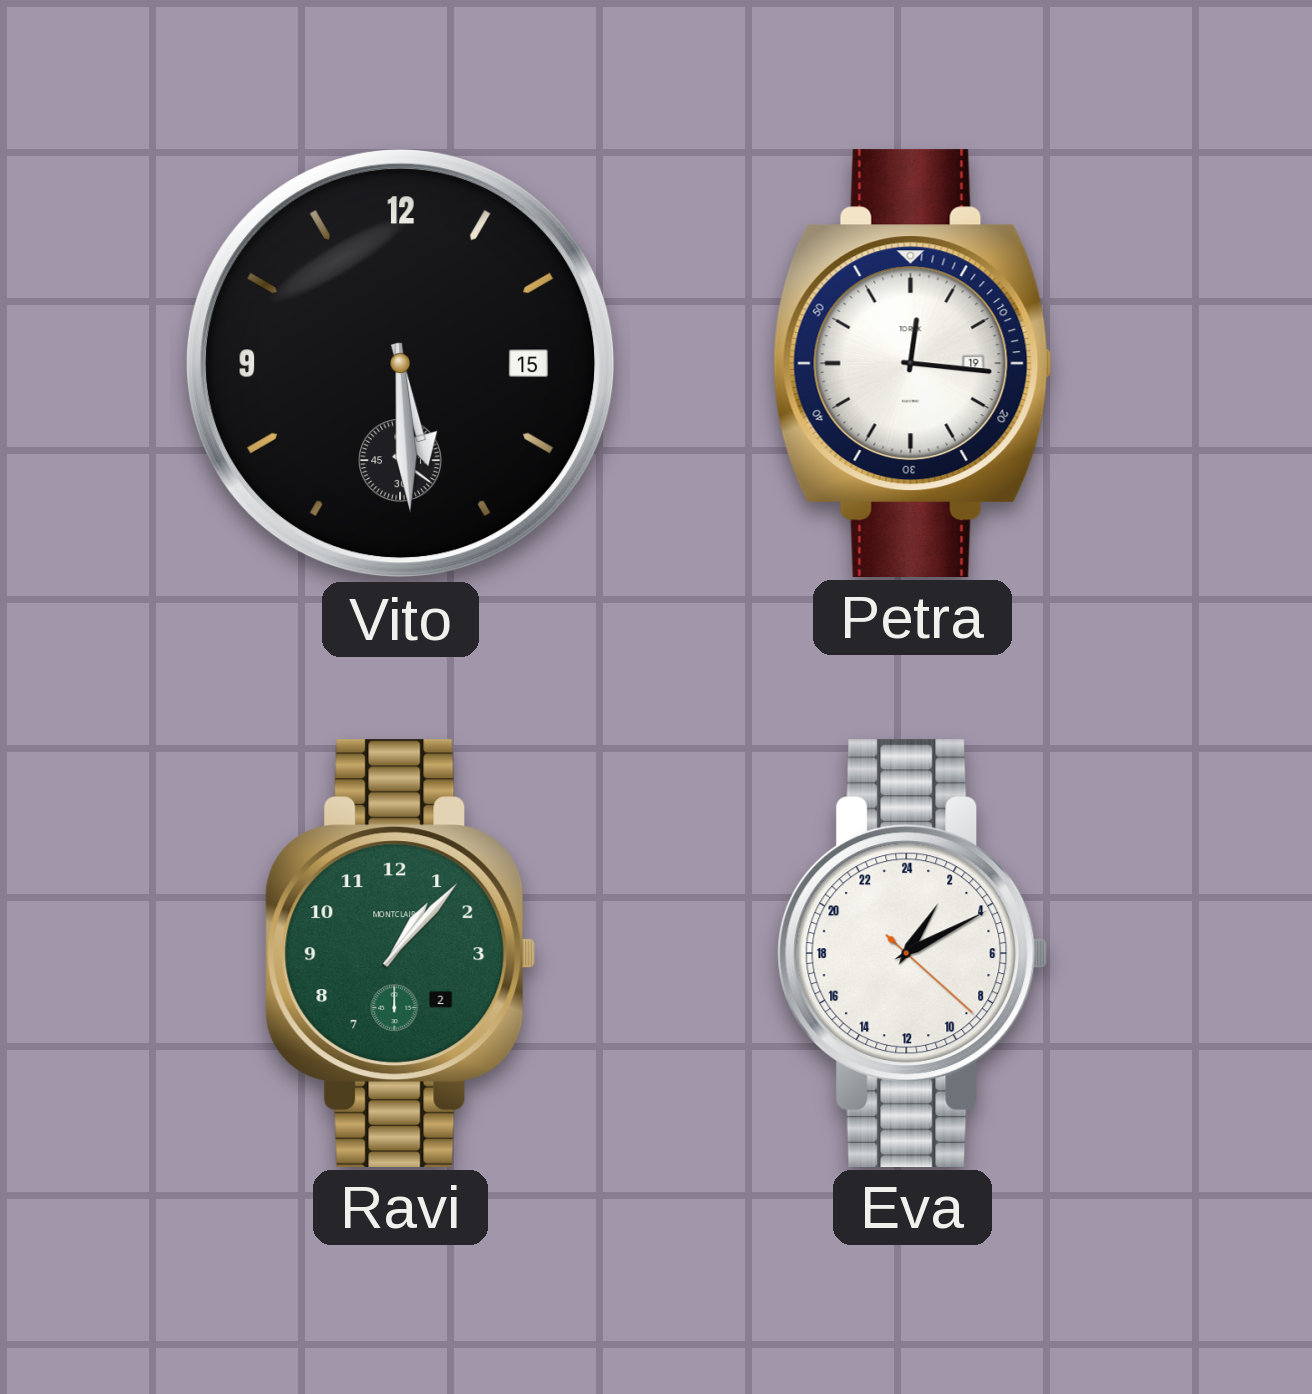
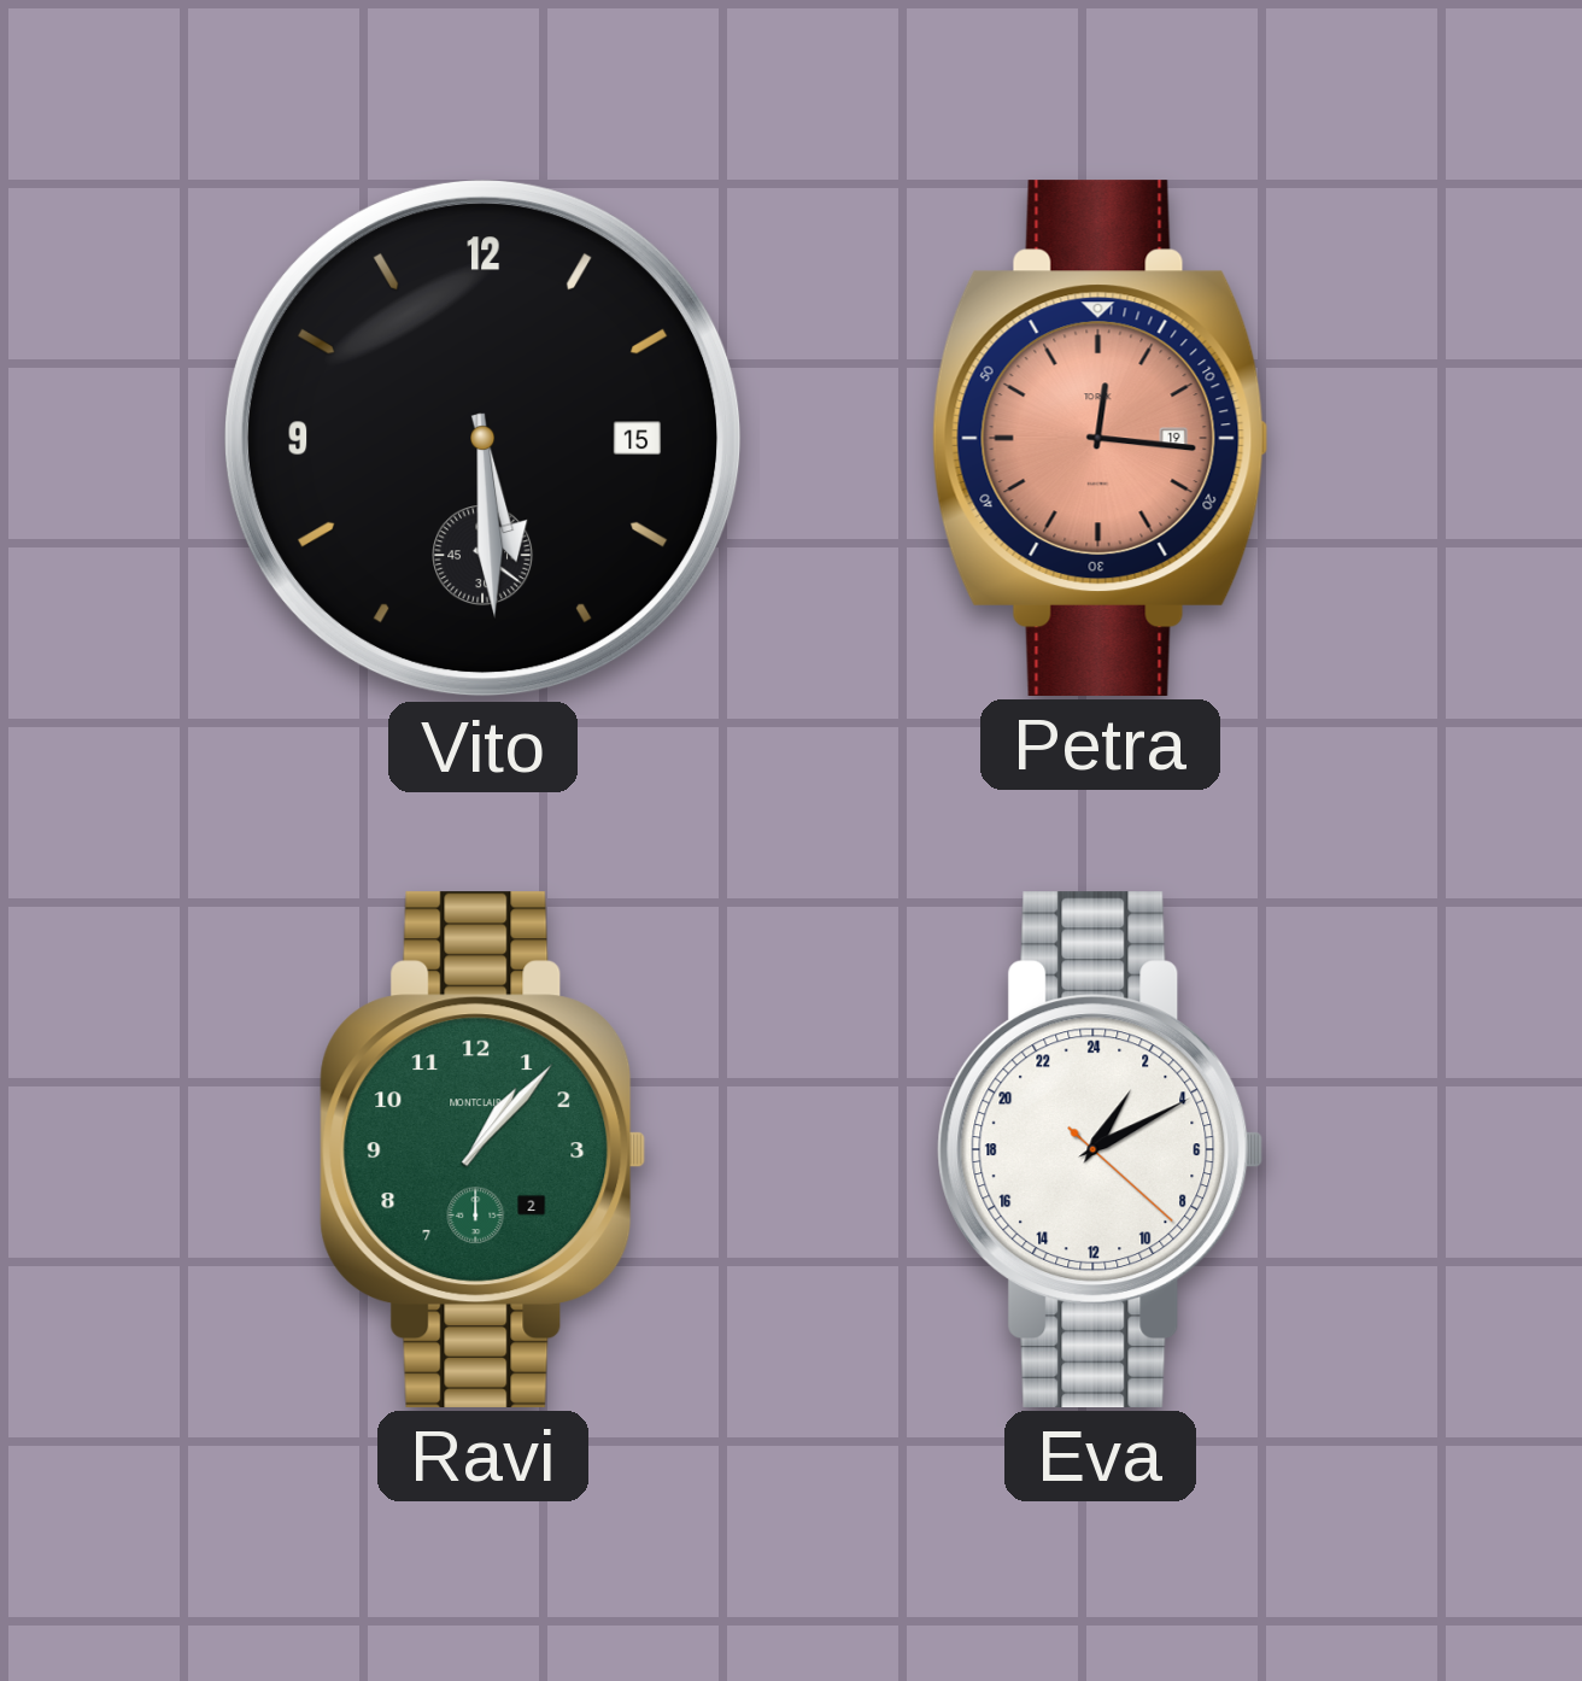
Petra dial: white -> salmon (1100, 438)
